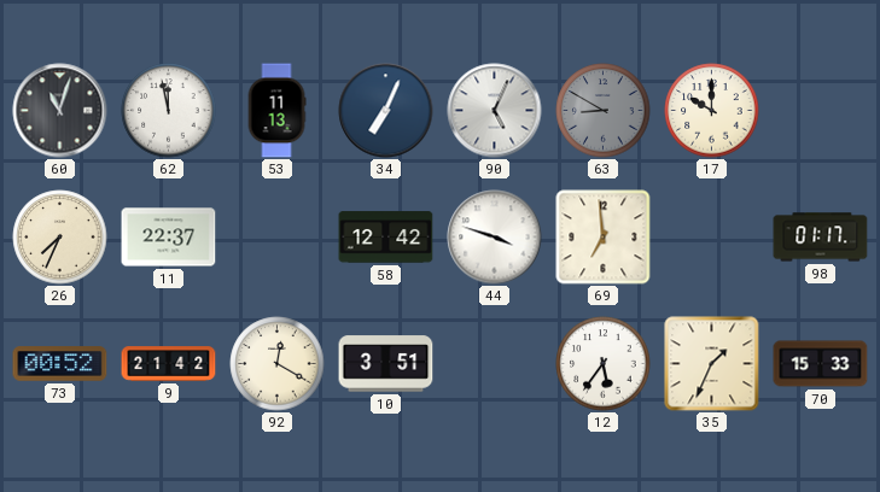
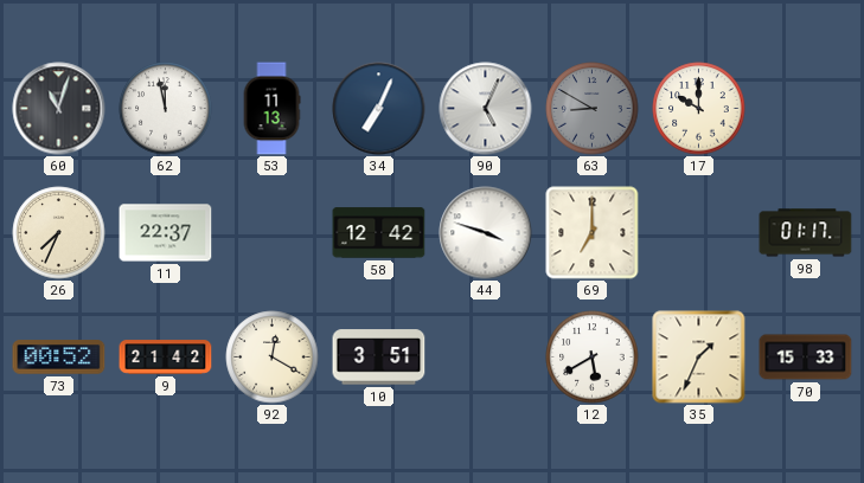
69: 6:59 -> 7:00 (593, 233)
12: 5:36 -> 5:40 (593, 358)
